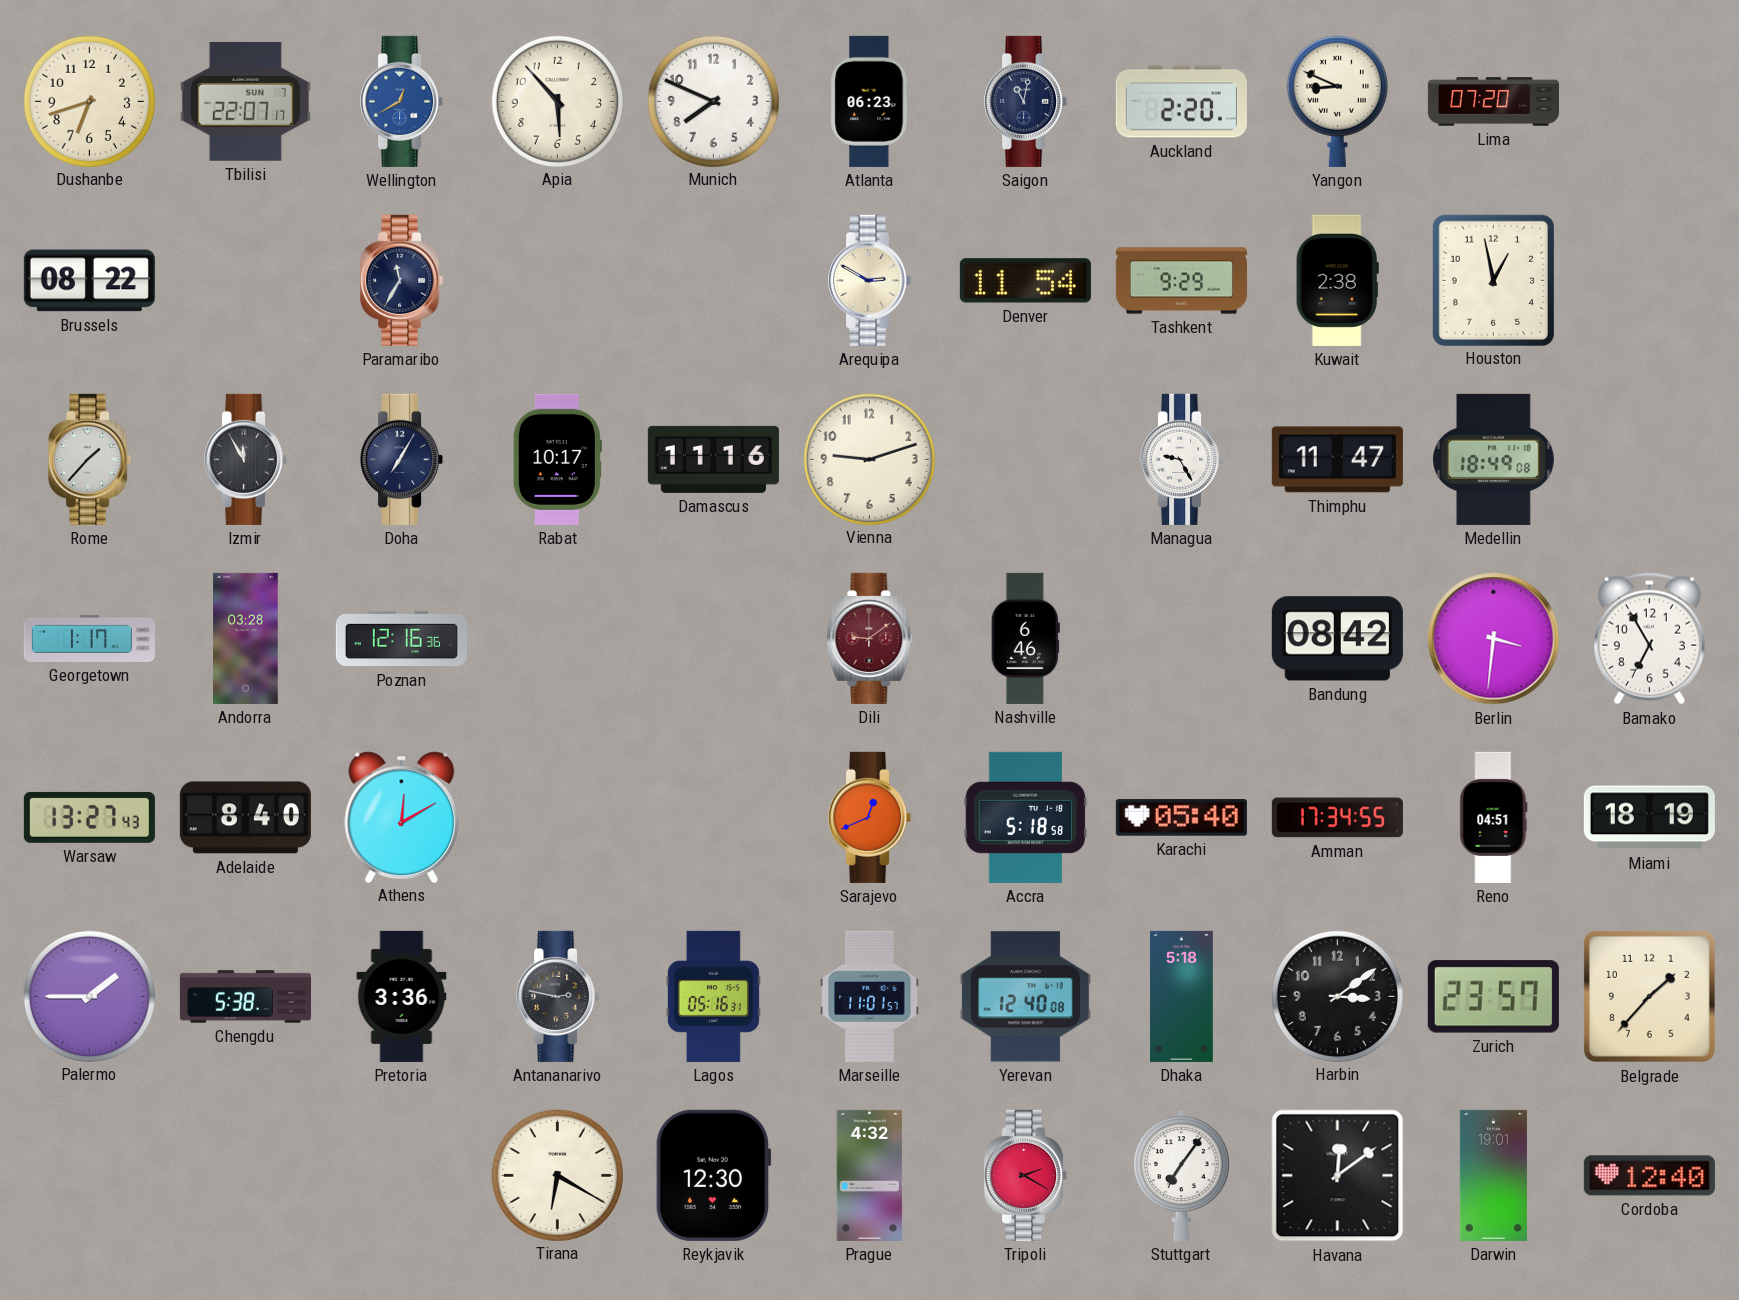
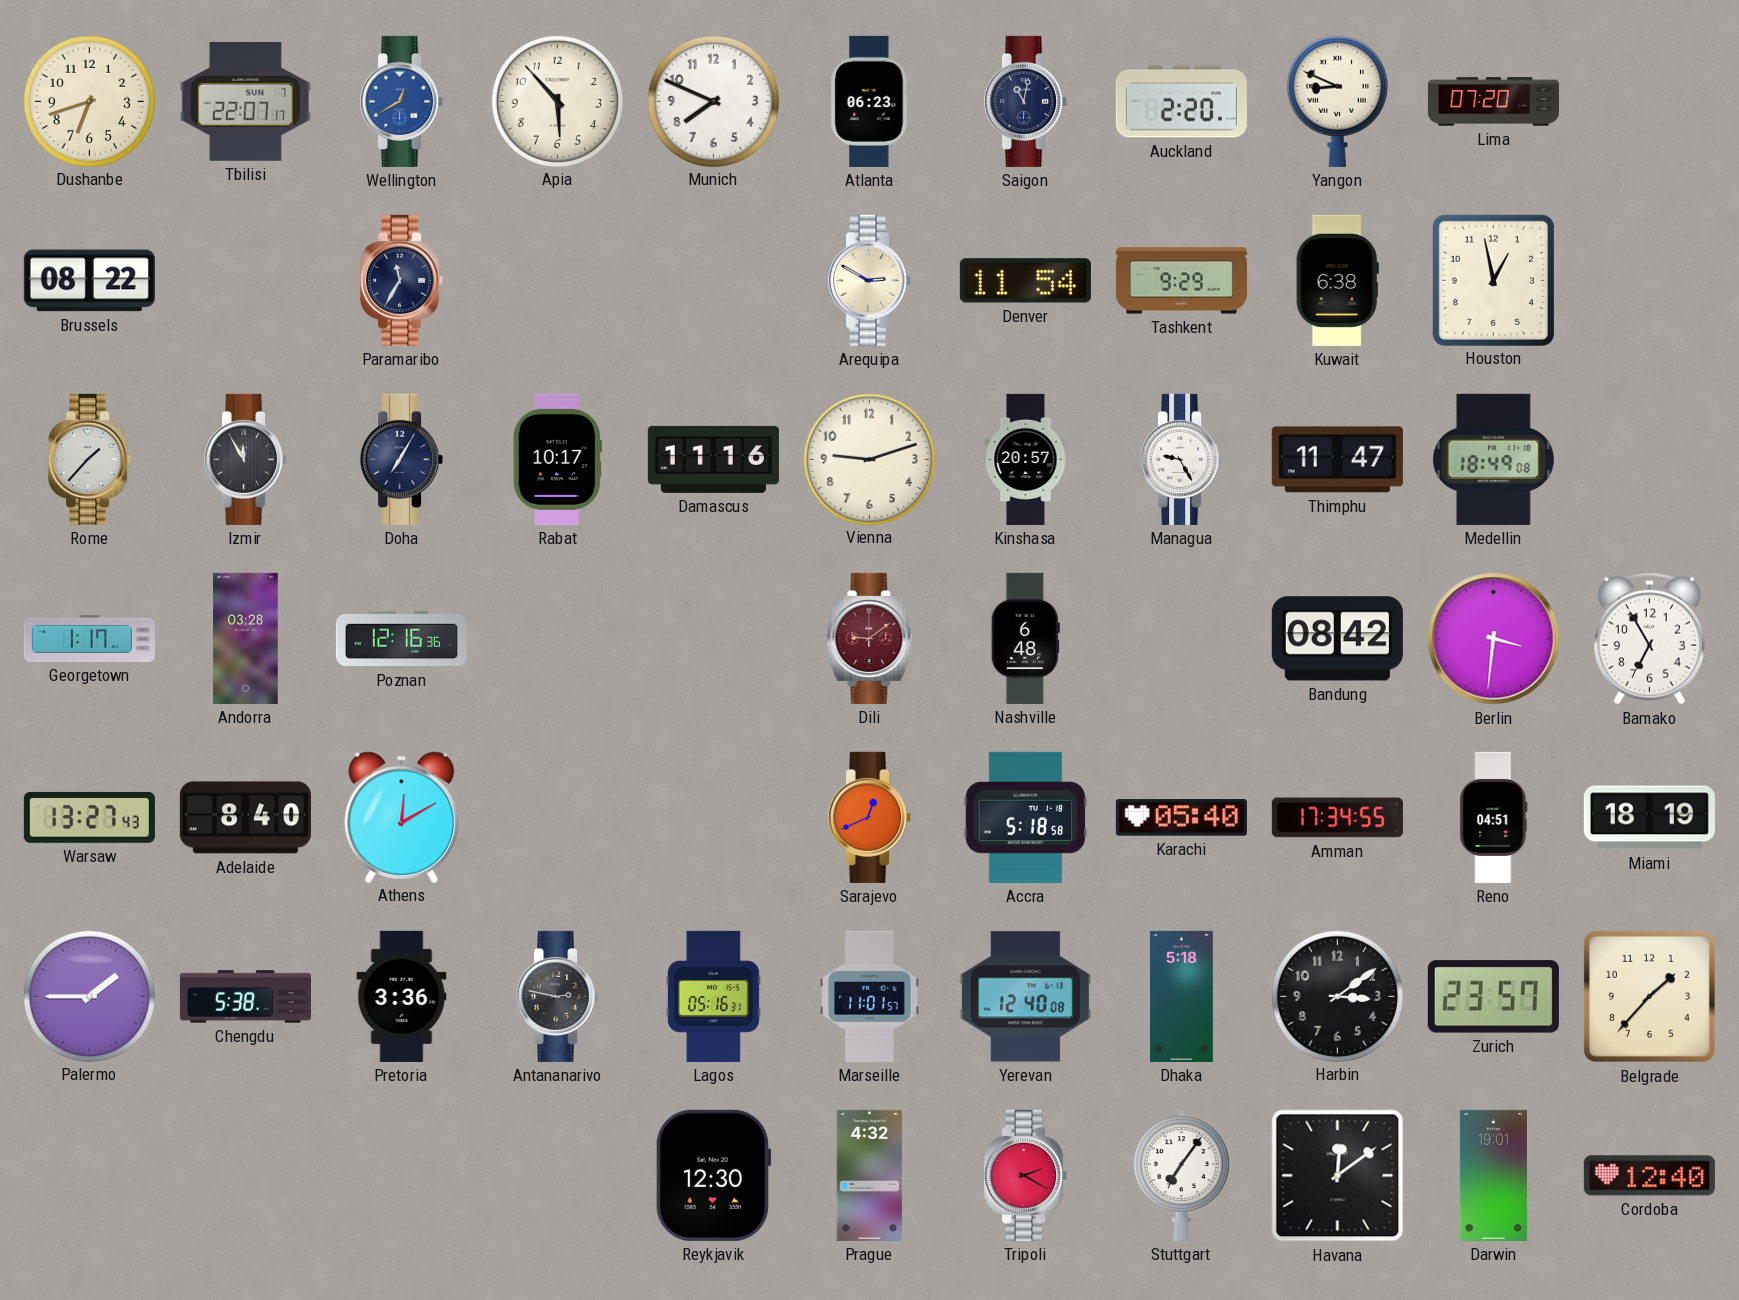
Kuwait: 2:38 -> 6:38 (1337, 280)
Kinshasa: none -> 20:57 (1026, 459)
Nashville: 6:46 -> 6:48 (1025, 638)
Tirana: 6:20 -> none (557, 1175)
